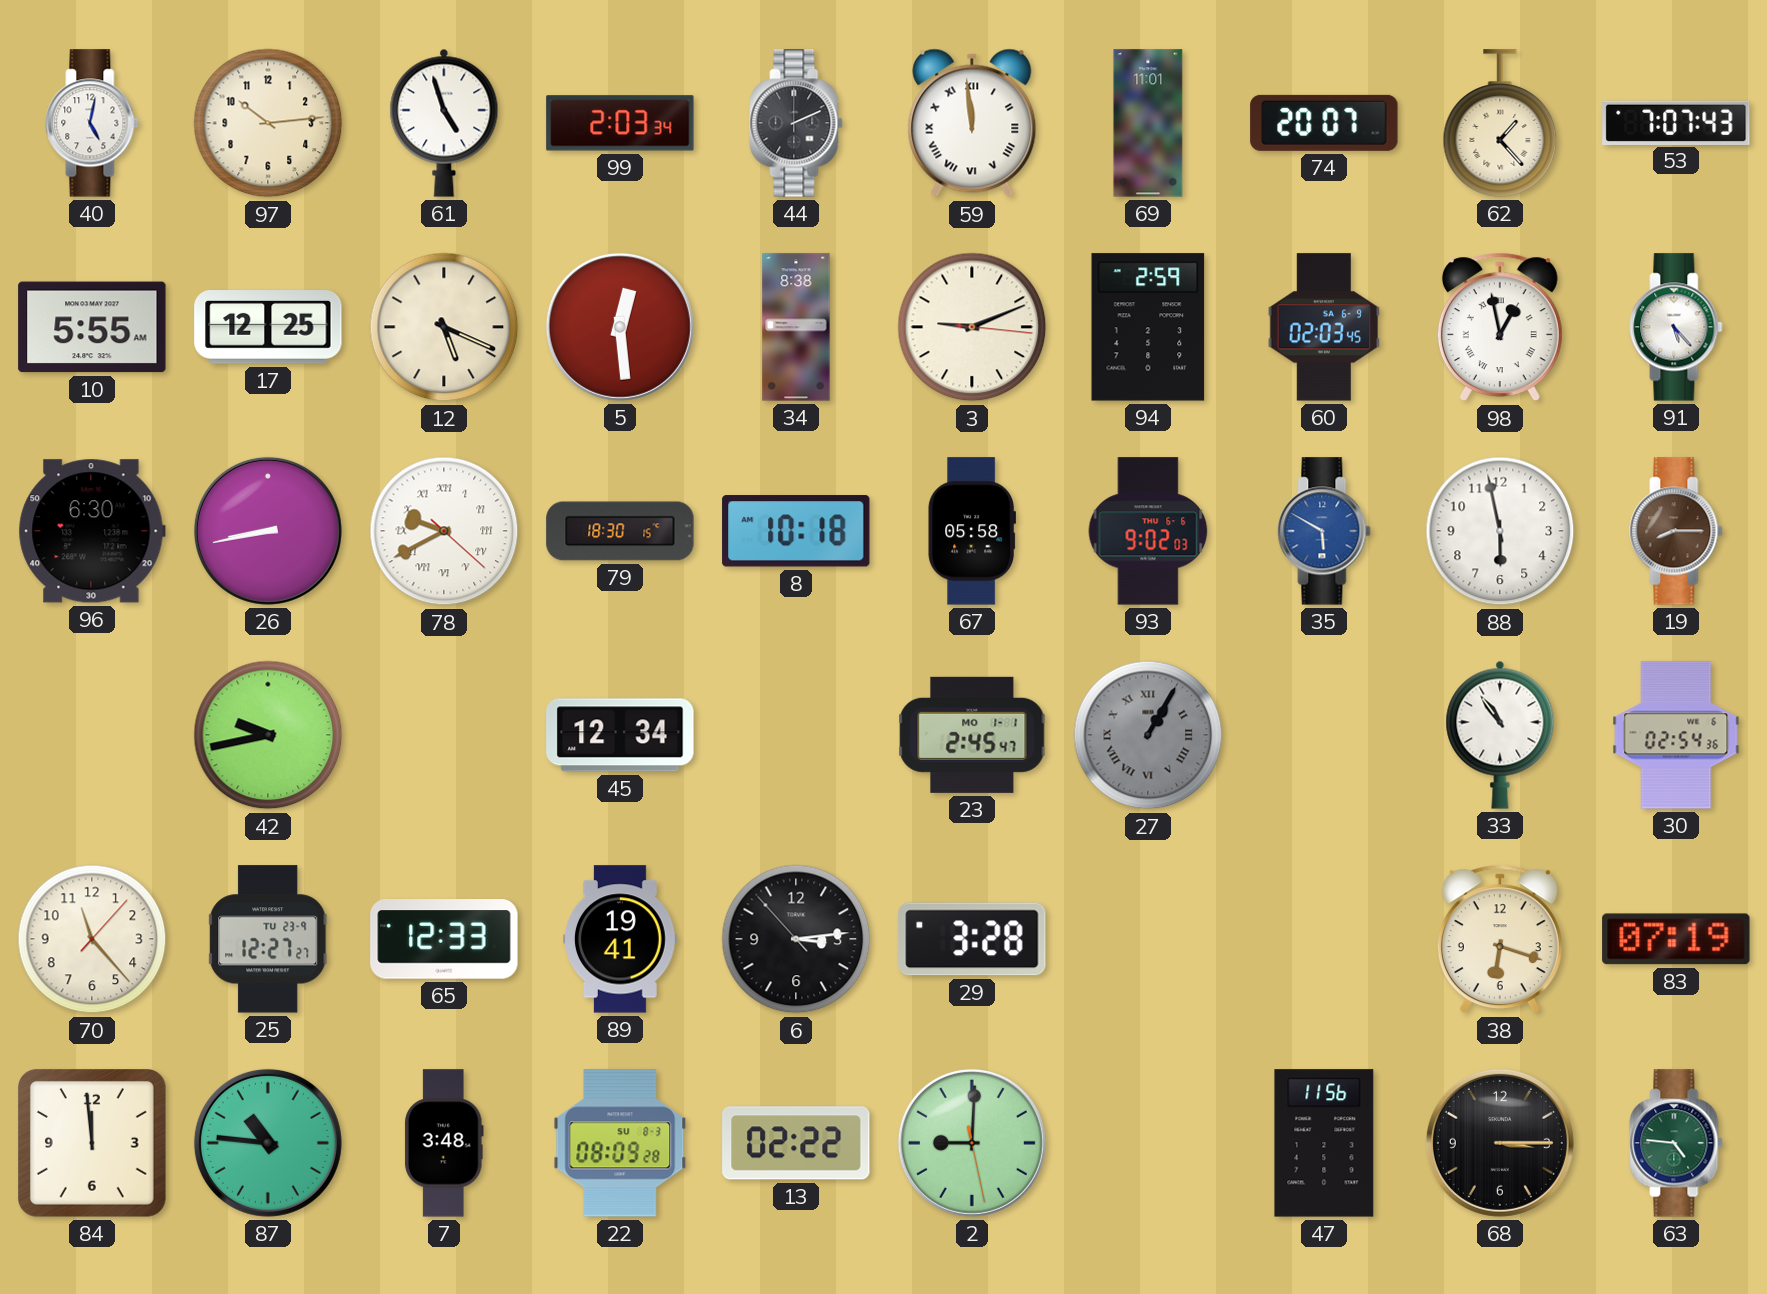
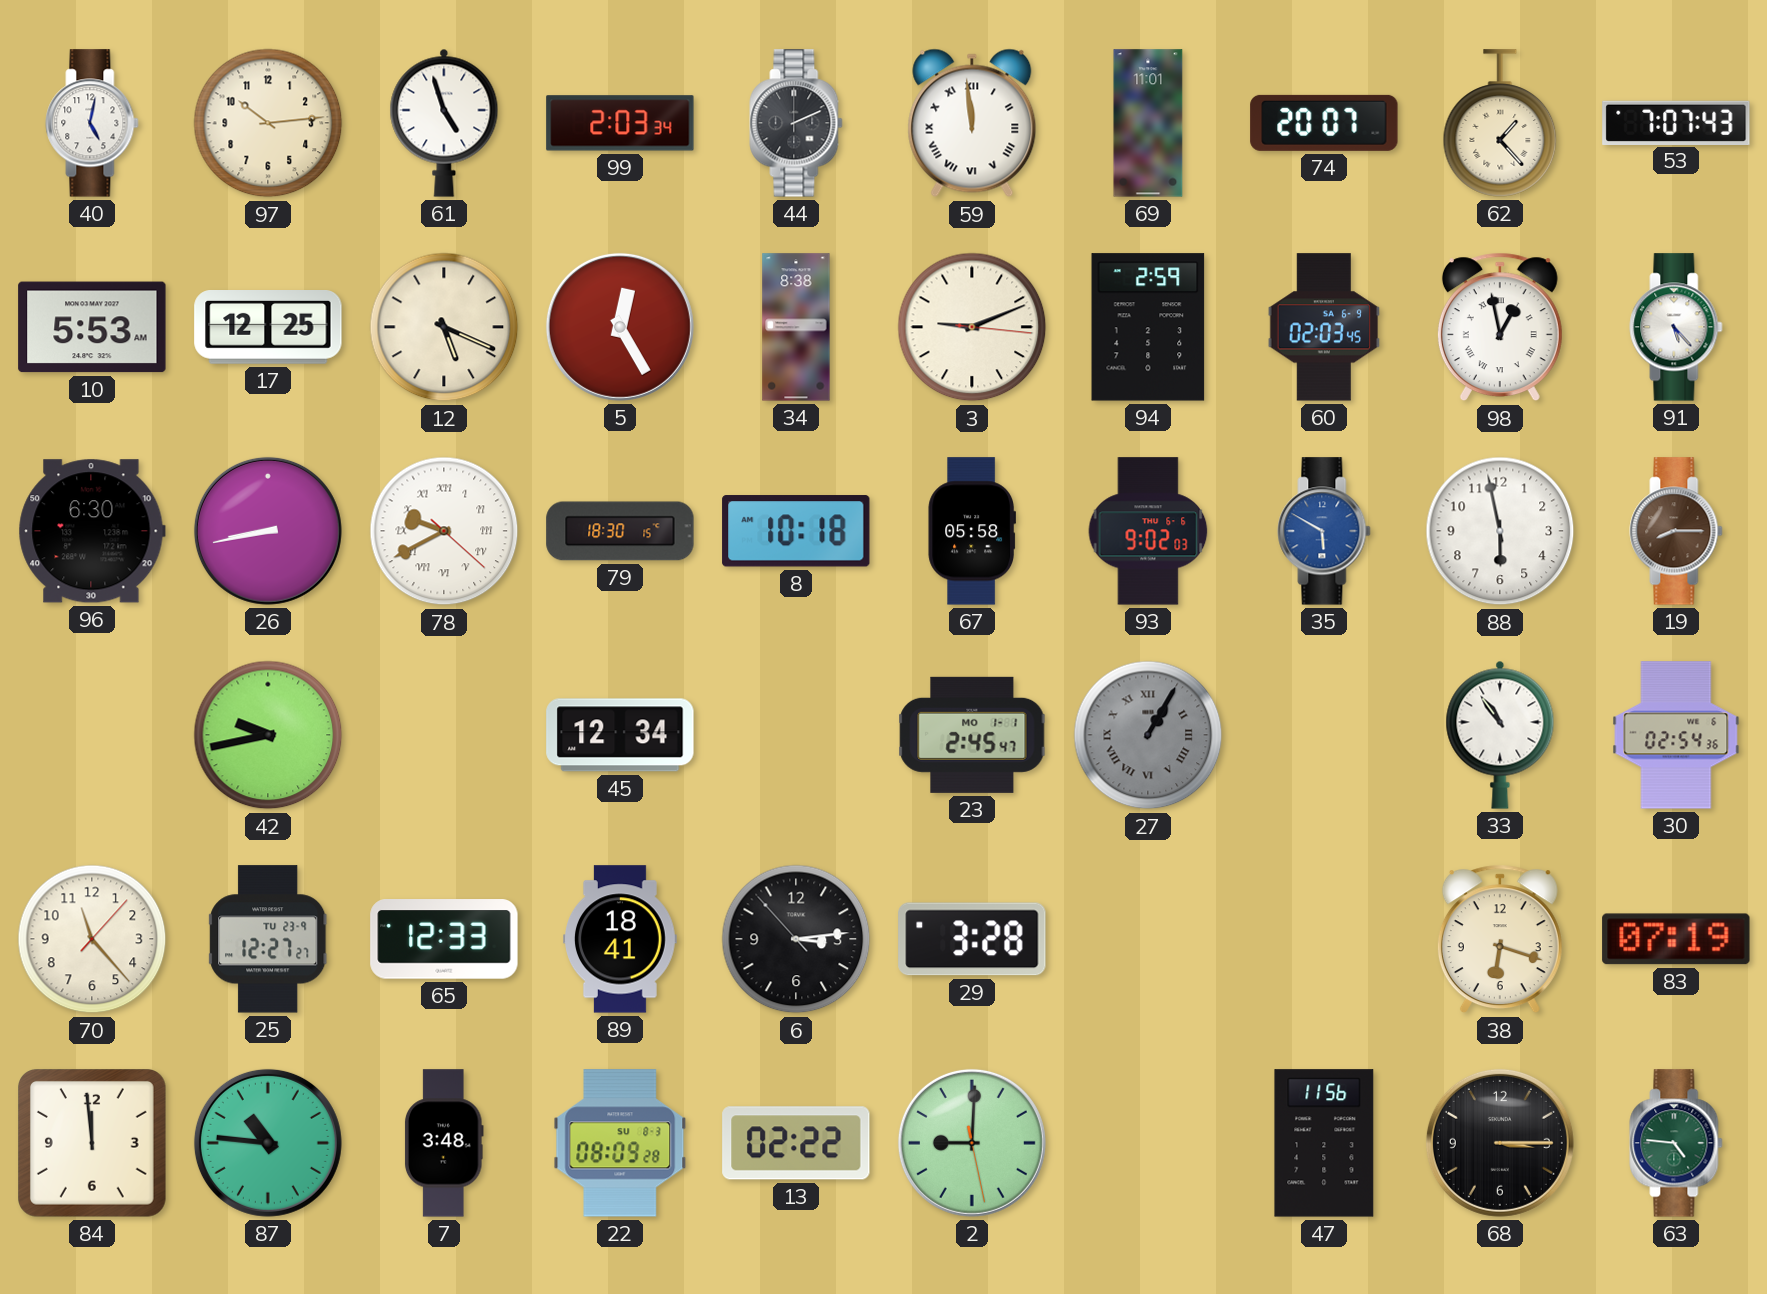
10: 5:55 -> 5:53 (92, 327)
5: 12:29 -> 12:25 (620, 327)
89: 19:41 -> 18:41 (621, 939)
